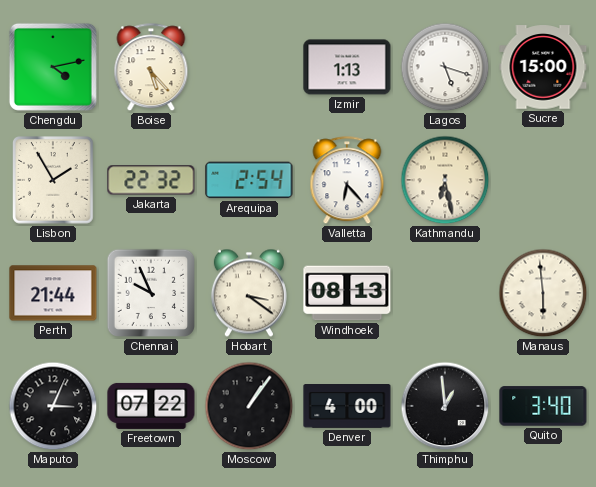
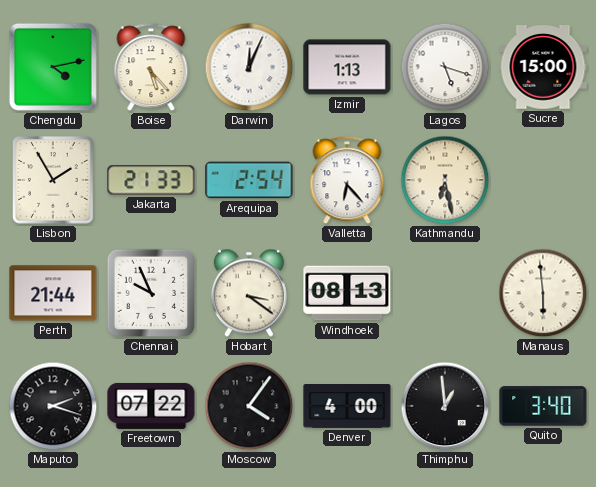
Darwin: none -> 12:04 (249, 67)
Jakarta: 22:32 -> 21:33 (151, 180)
Maputo: 3:04 -> 2:18 (53, 406)
Moscow: 1:06 -> 4:06 (249, 406)
